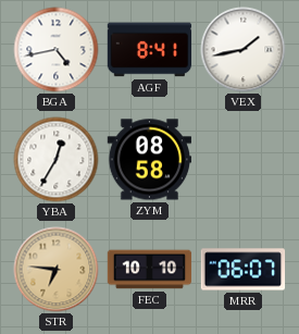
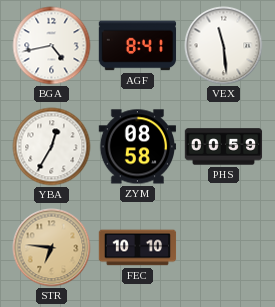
VEX: 1:43 -> 11:29 (224, 46)
PHS: none -> 00:59 (224, 147)
MRR: 06:07 -> none (244, 270)
